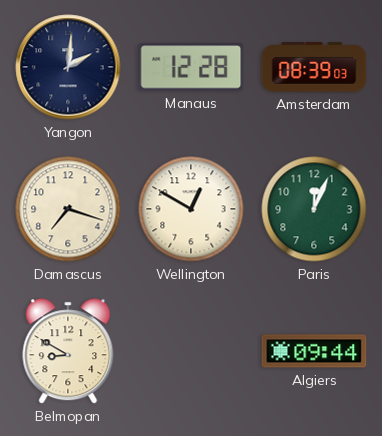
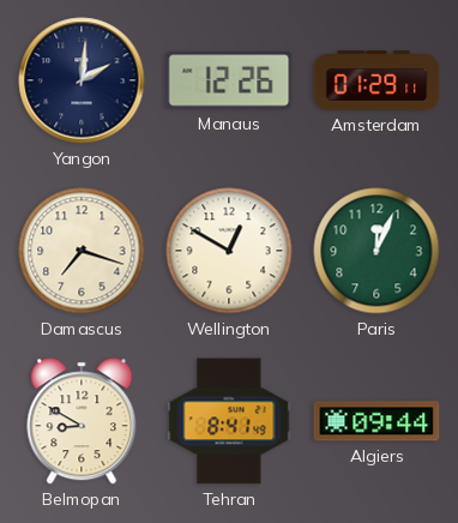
Manaus: 12:28 -> 12:26 (229, 80)
Amsterdam: 08:39 -> 01:29 (376, 80)
Tehran: none -> 8:41 (229, 421)
